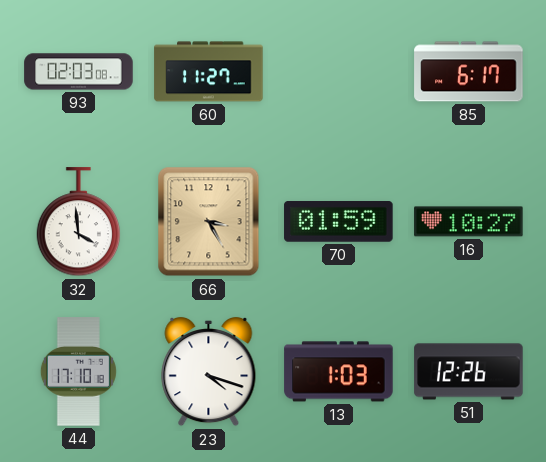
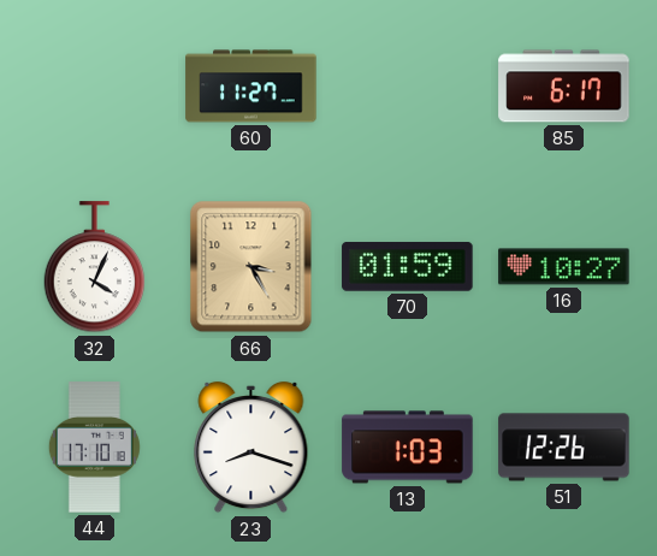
93: 02:03 -> none (79, 72)
32: 3:59 -> 4:04 (95, 267)
23: 4:18 -> 8:18 (251, 448)
